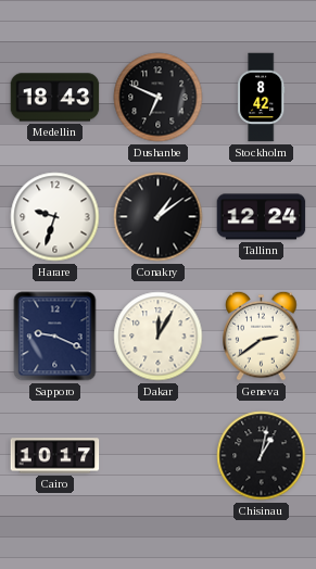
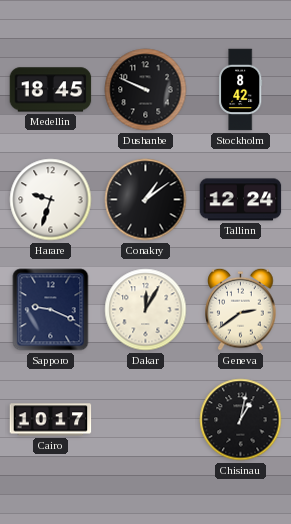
Medellin: 18:43 -> 18:45 (51, 90)
Dushanbe: 6:49 -> 9:49 (146, 90)
